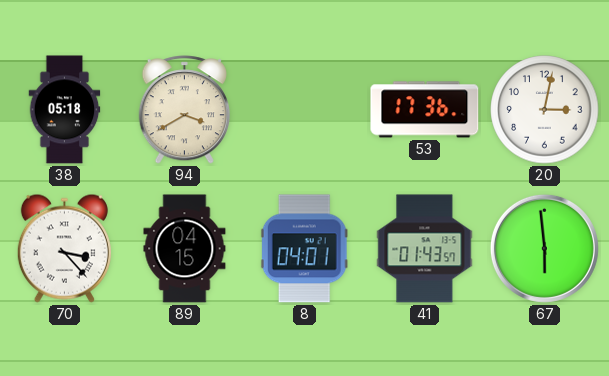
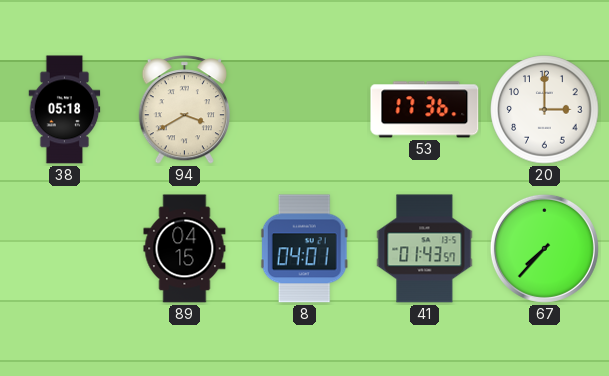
20: 3:02 -> 3:00 (545, 110)
70: 3:23 -> none (64, 248)
67: 5:59 -> 7:37 (544, 248)
